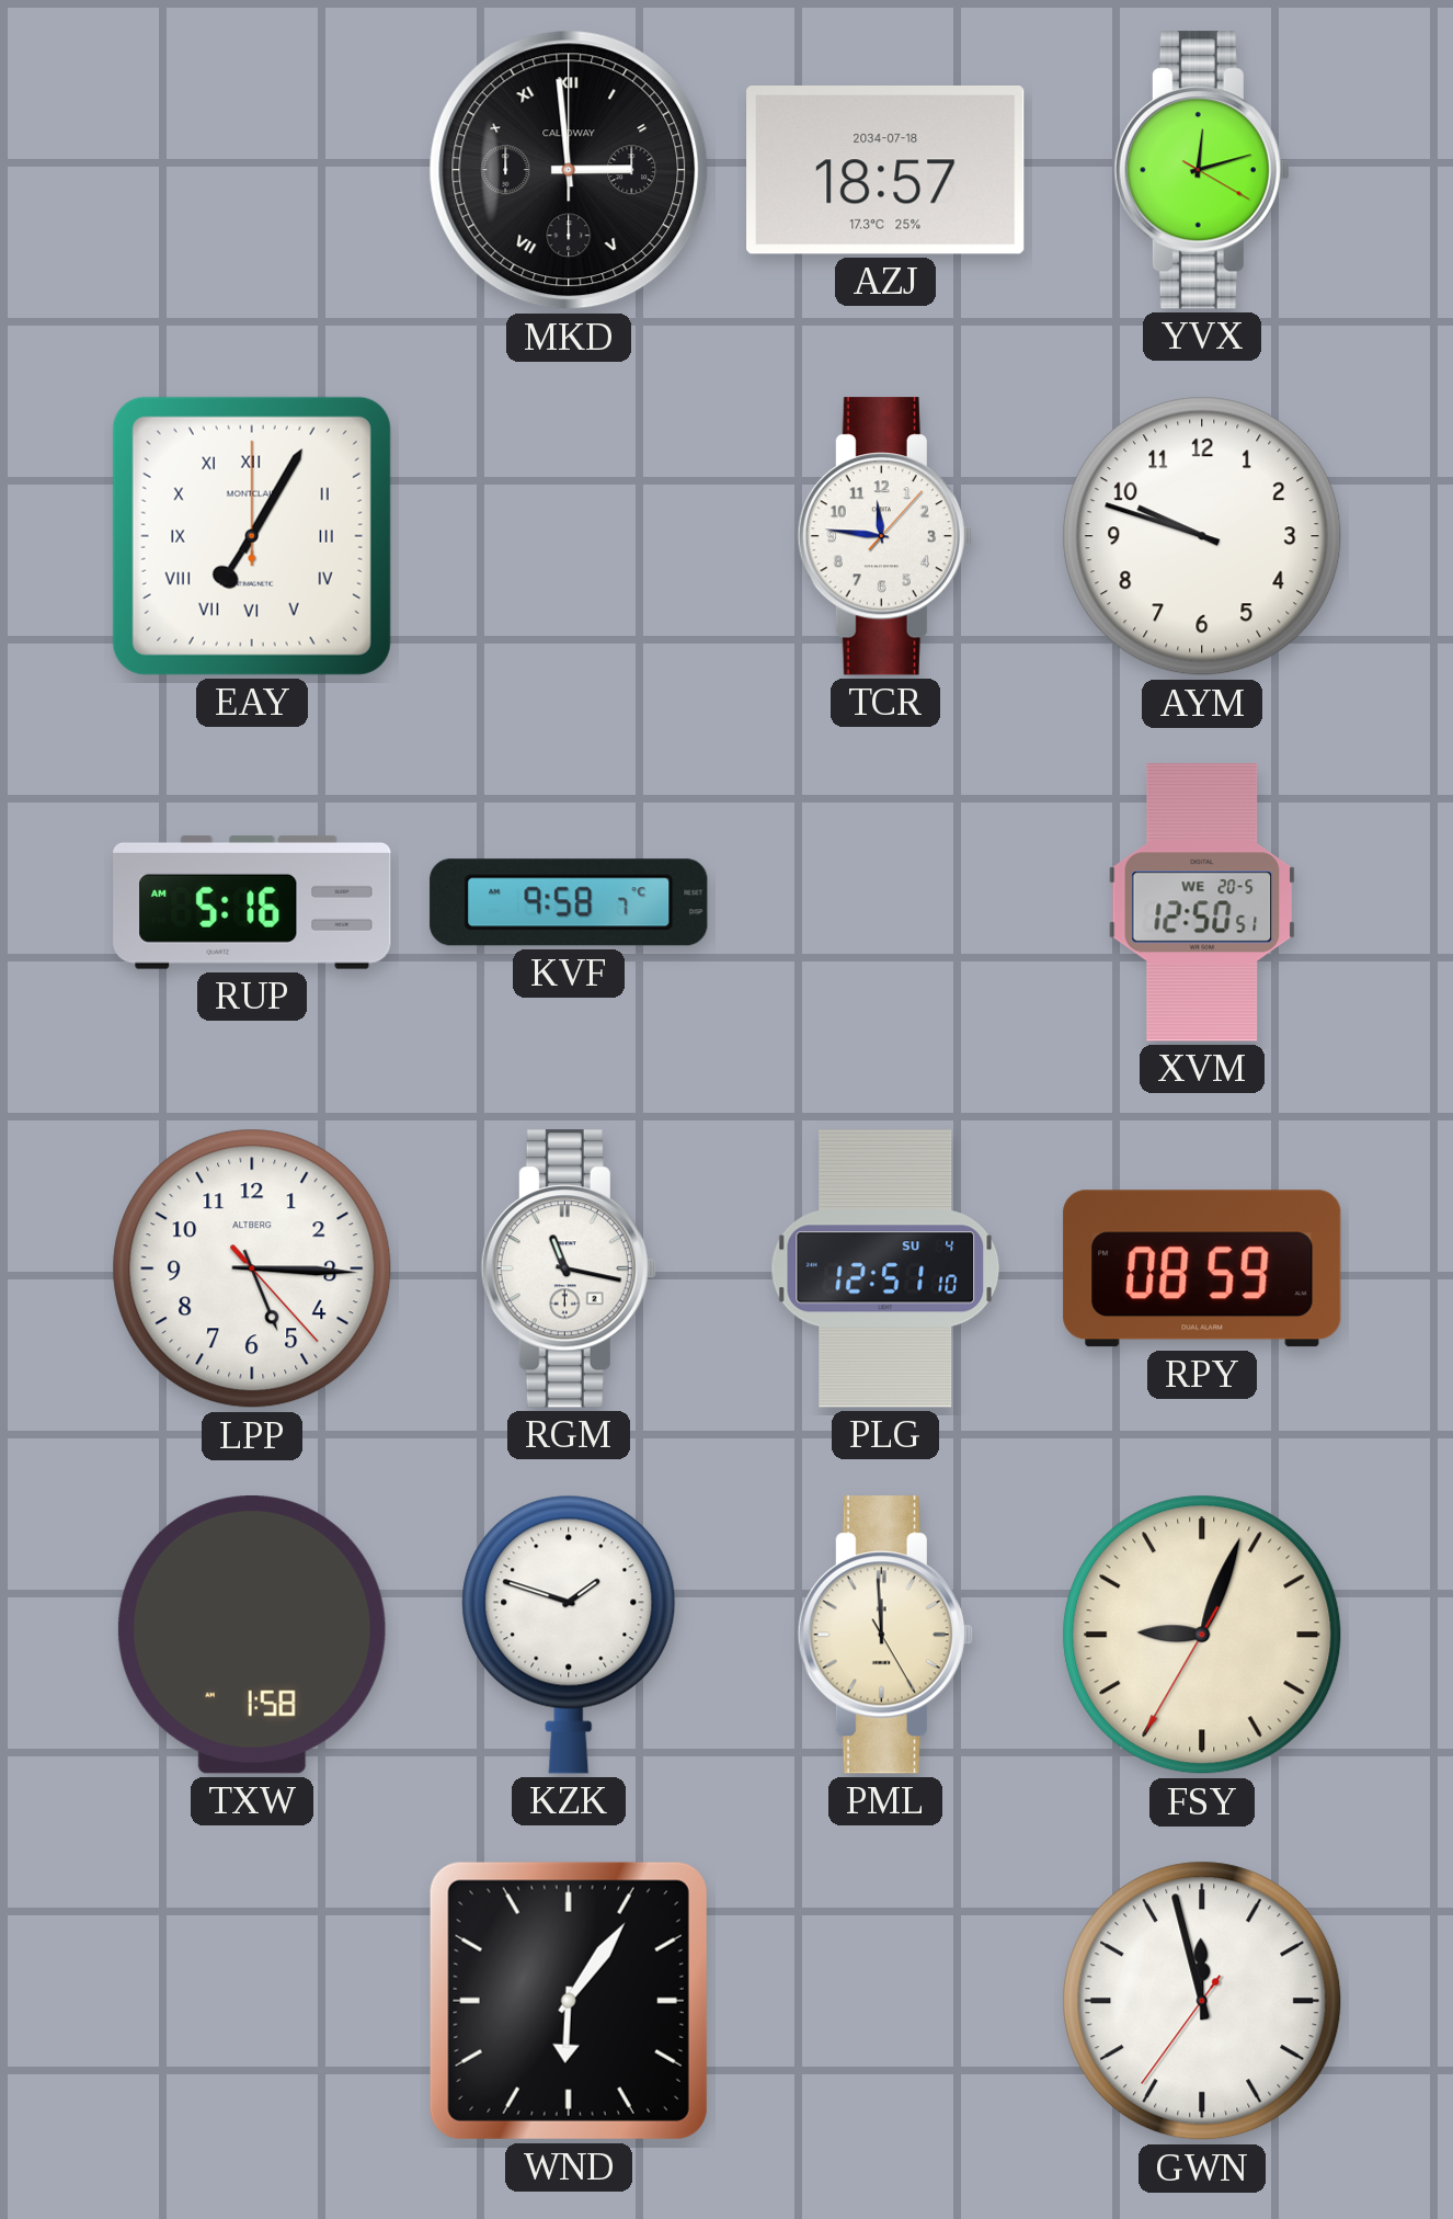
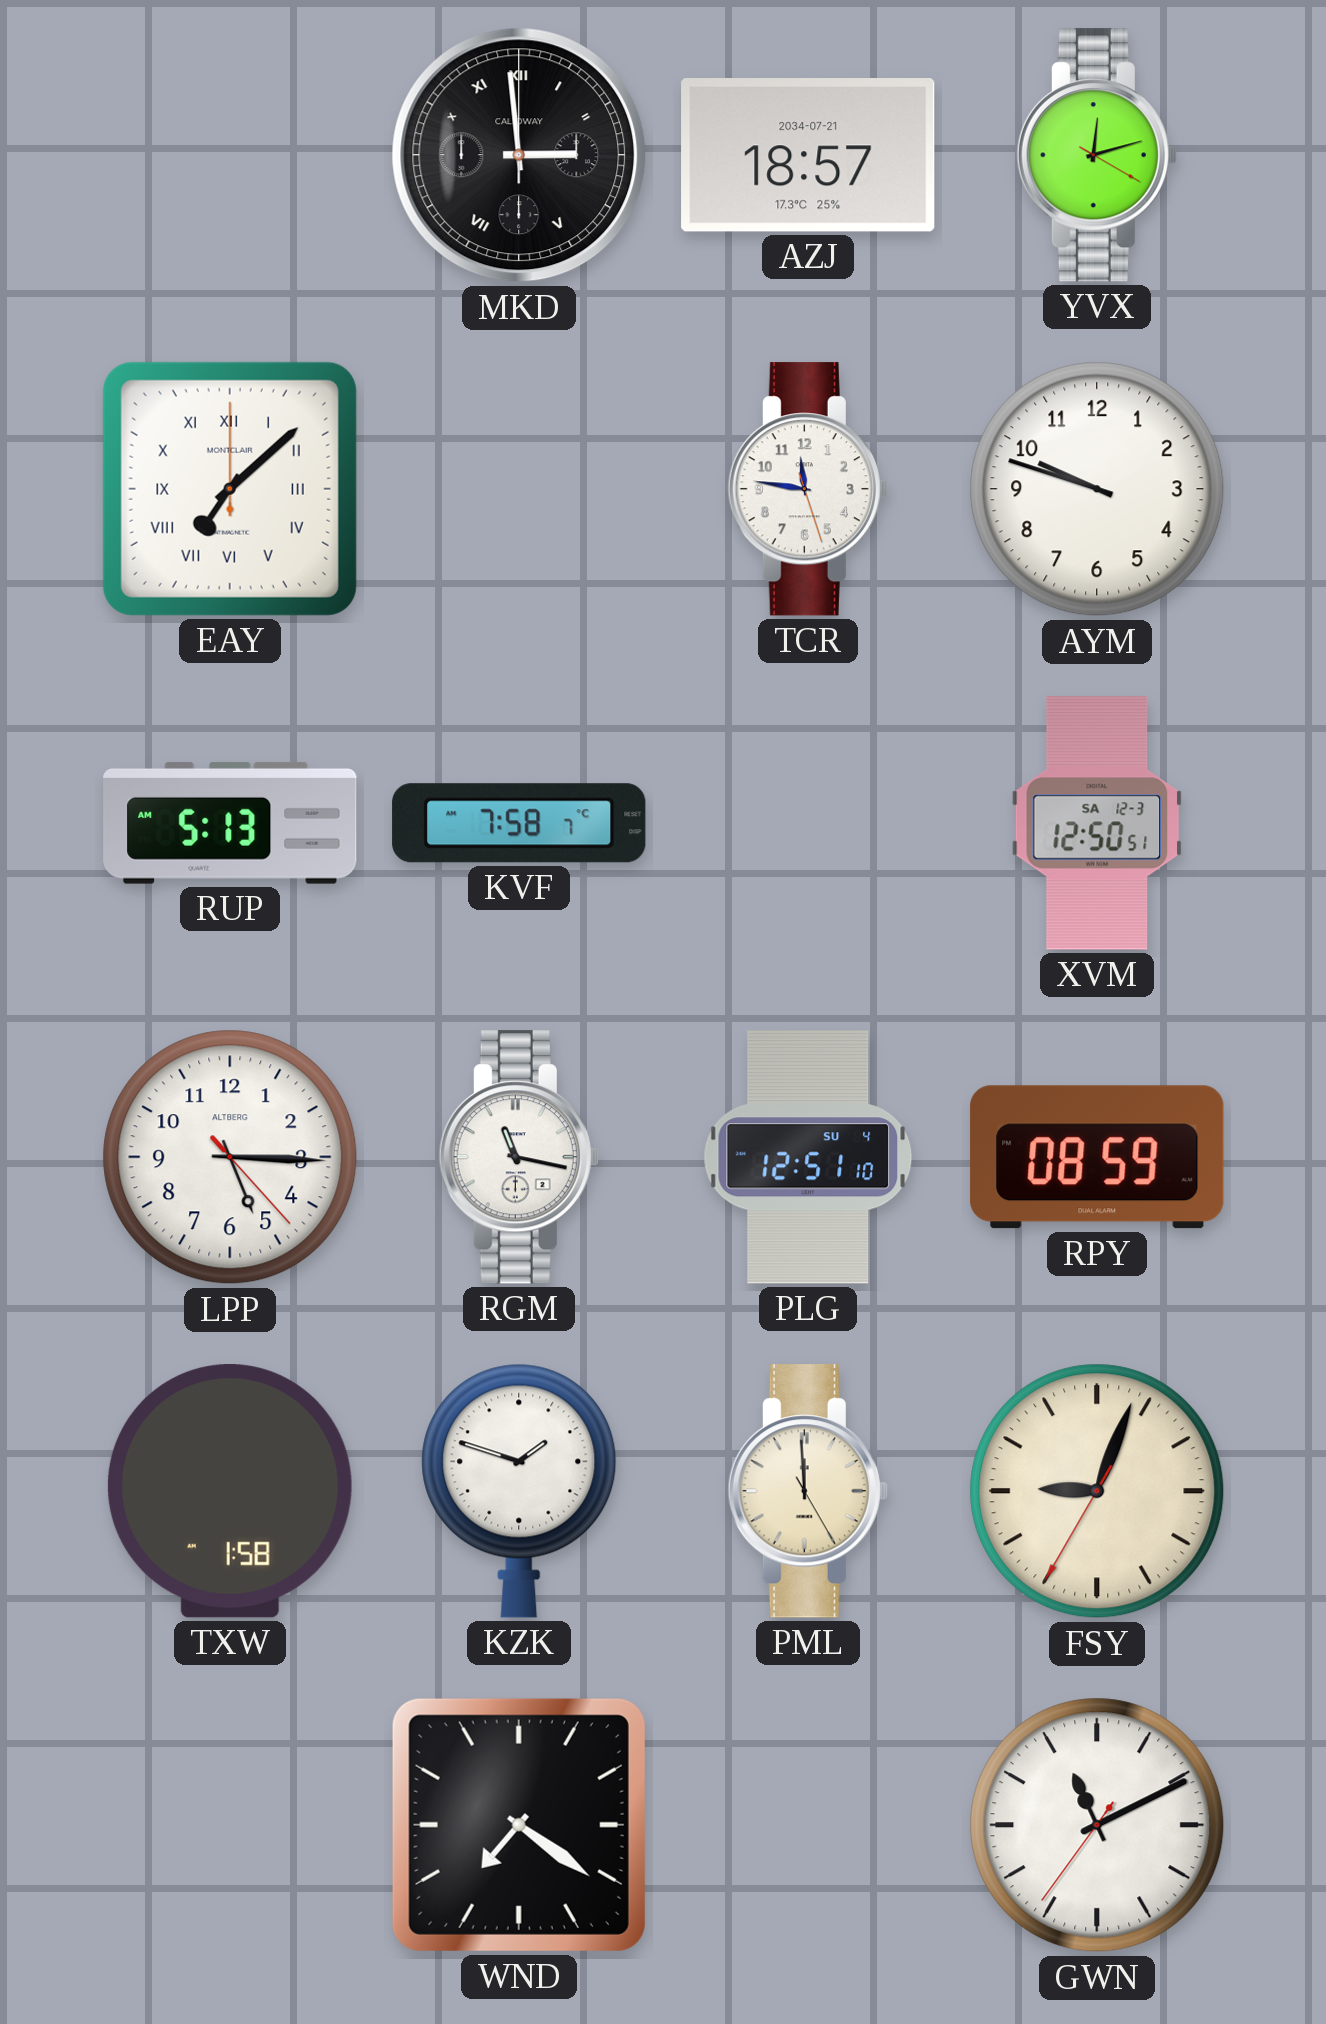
AZJ date: 2034-07-18 -> 2034-07-21 (808, 156)
EAY: 7:05 -> 7:08 (230, 489)
TCR: 11:46:07 -> 11:46:27 (808, 489)
RUP: 5:16 -> 5:13 (230, 823)
KVF: 9:58 -> 7:58 (519, 823)
XVM date: WE 20-5 -> SA 12-3 (1097, 823)
WND: 6:06 -> 7:21 (519, 1825)
GWN: 11:57 -> 11:10 (1097, 1825)
